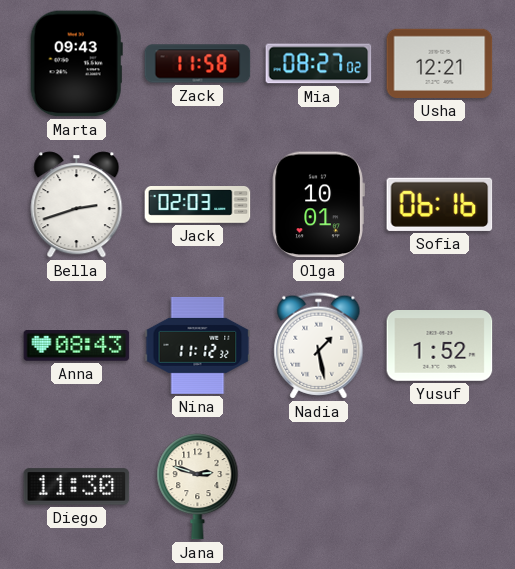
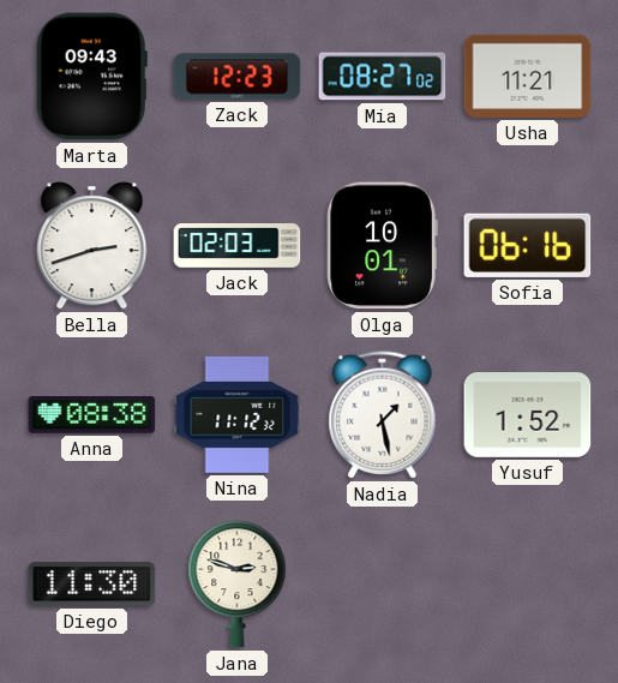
Zack: 11:58 -> 12:23 (238, 77)
Usha: 12:21 -> 11:21 (528, 76)
Anna: 08:43 -> 08:38 (92, 415)
